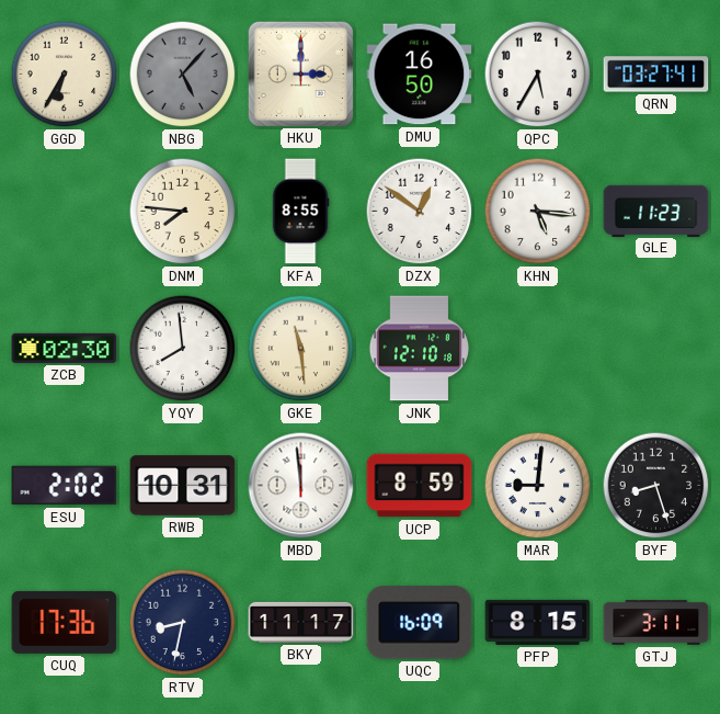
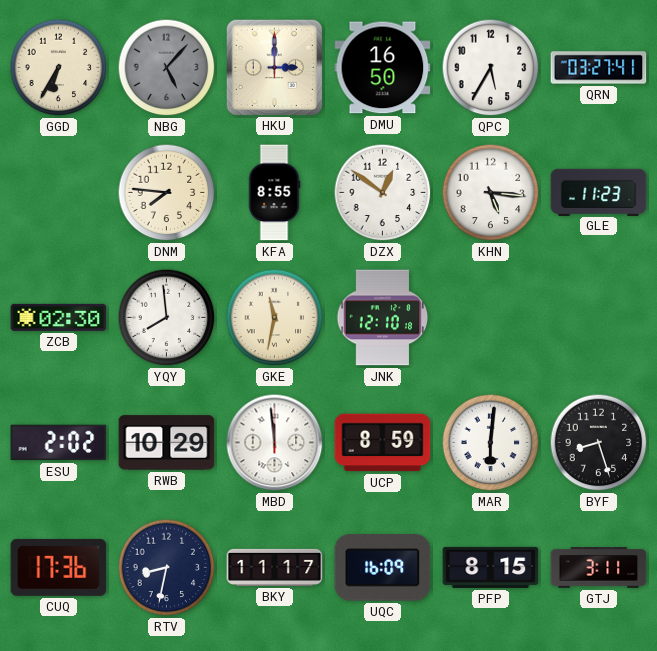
GKE: 11:29 -> 11:32 (275, 318)
RWB: 10:31 -> 10:29 (167, 443)
MAR: 9:01 -> 6:01 (491, 443)
